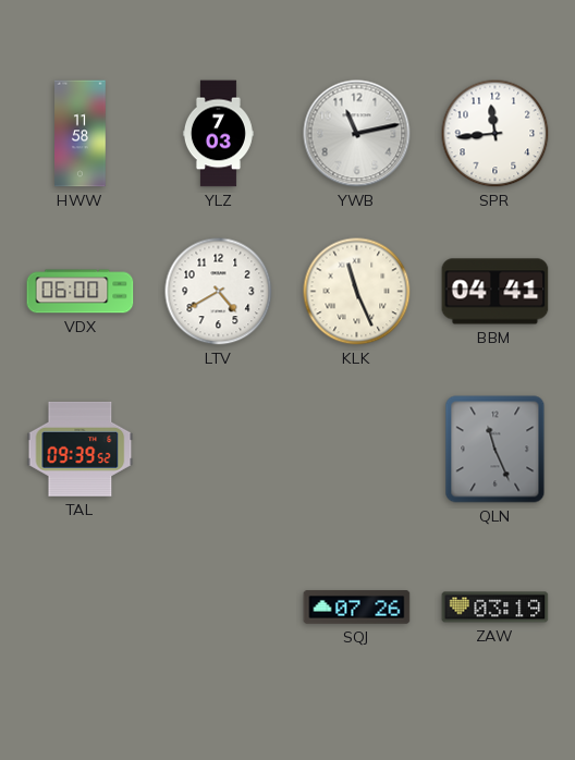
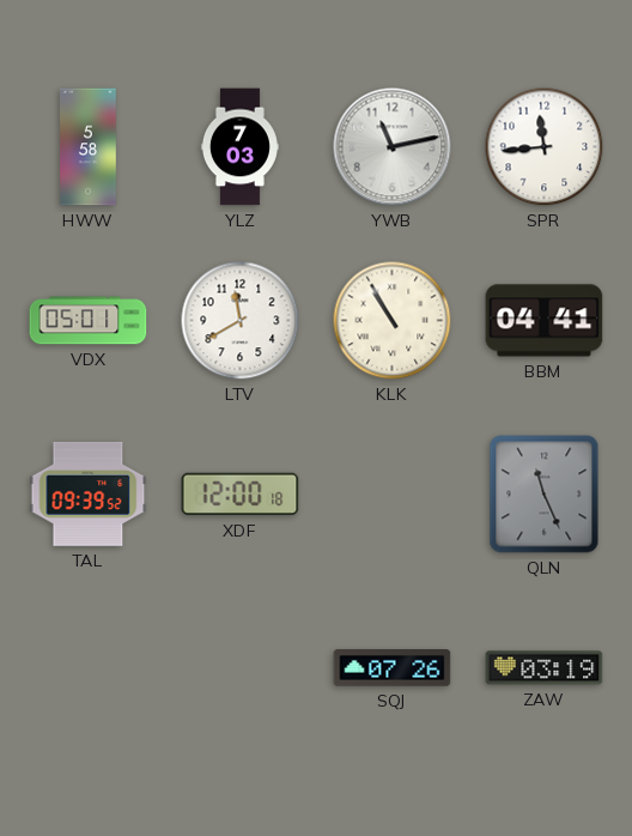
HWW: 11:58 -> 5:58 (89, 147)
VDX: 06:00 -> 05:01 (89, 321)
LTV: 4:40 -> 11:40 (241, 321)
KLK: 11:26 -> 10:55 (393, 321)
XDF: none -> 12:00 (241, 495)
